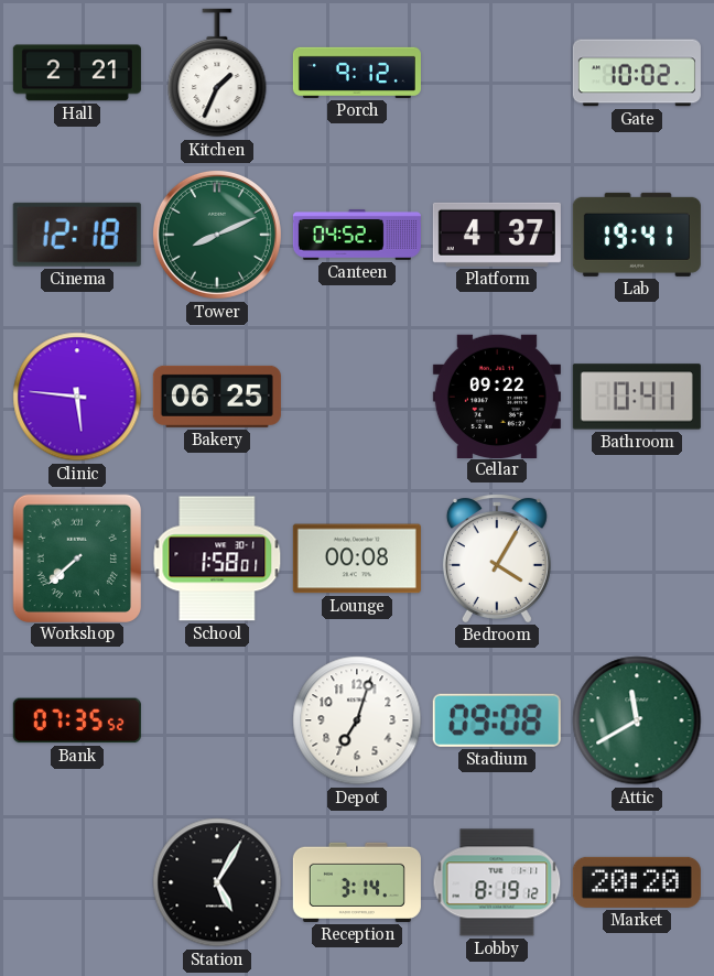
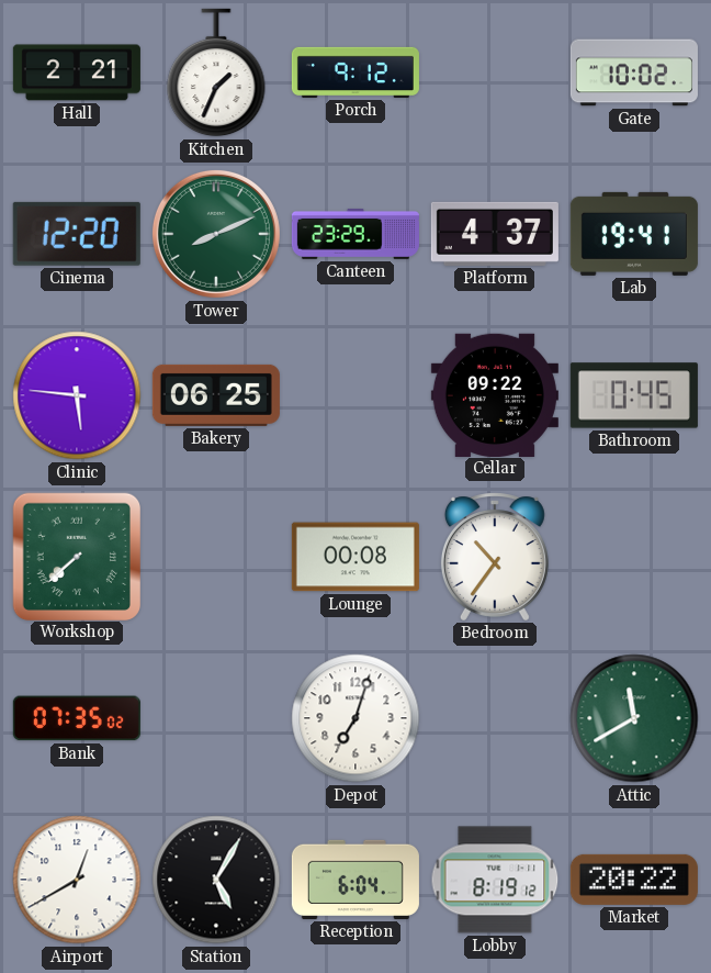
Cinema: 12:18 -> 12:20 (77, 234)
Canteen: 04:52 -> 23:29 (356, 234)
Bathroom: 0:41 -> 0:45 (634, 395)
School: 1:58 -> none (217, 559)
Bedroom: 4:05 -> 10:36 (495, 557)
Bank: 07:35:52 -> 07:35:02 (77, 718)
Stadium: 09:08 -> none (497, 720)
Airport: none -> 12:40 (77, 880)
Reception: 3:14 -> 6:04 (356, 880)
Market: 20:20 -> 20:22 (634, 880)
